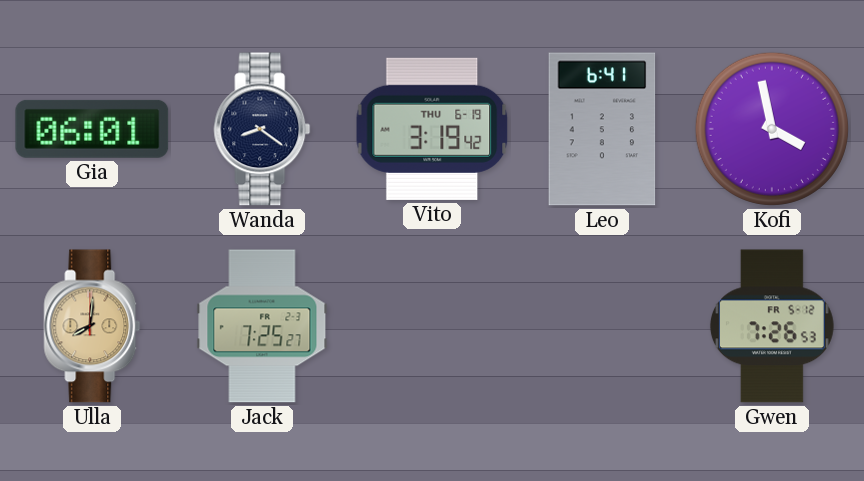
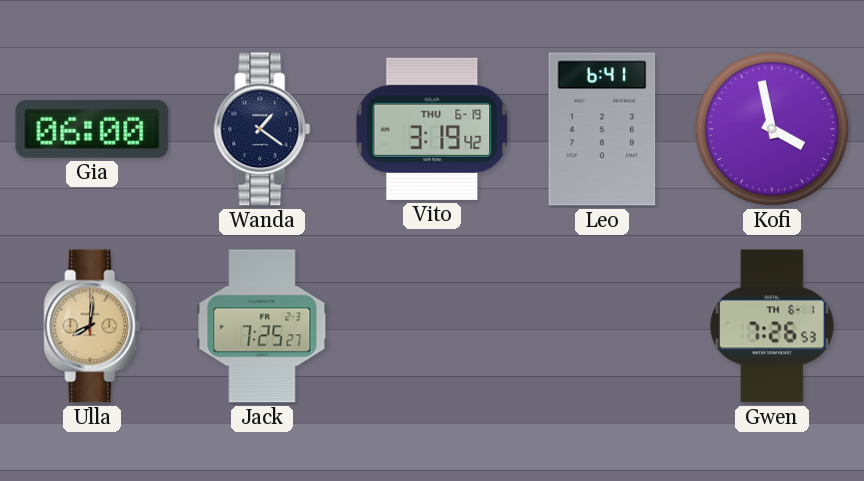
Gia: 06:01 -> 06:00 (92, 129)
Wanda: 8:21 -> 1:21 (262, 129)
Gwen date: FR 5-12 -> TH 6-1 (772, 326)
